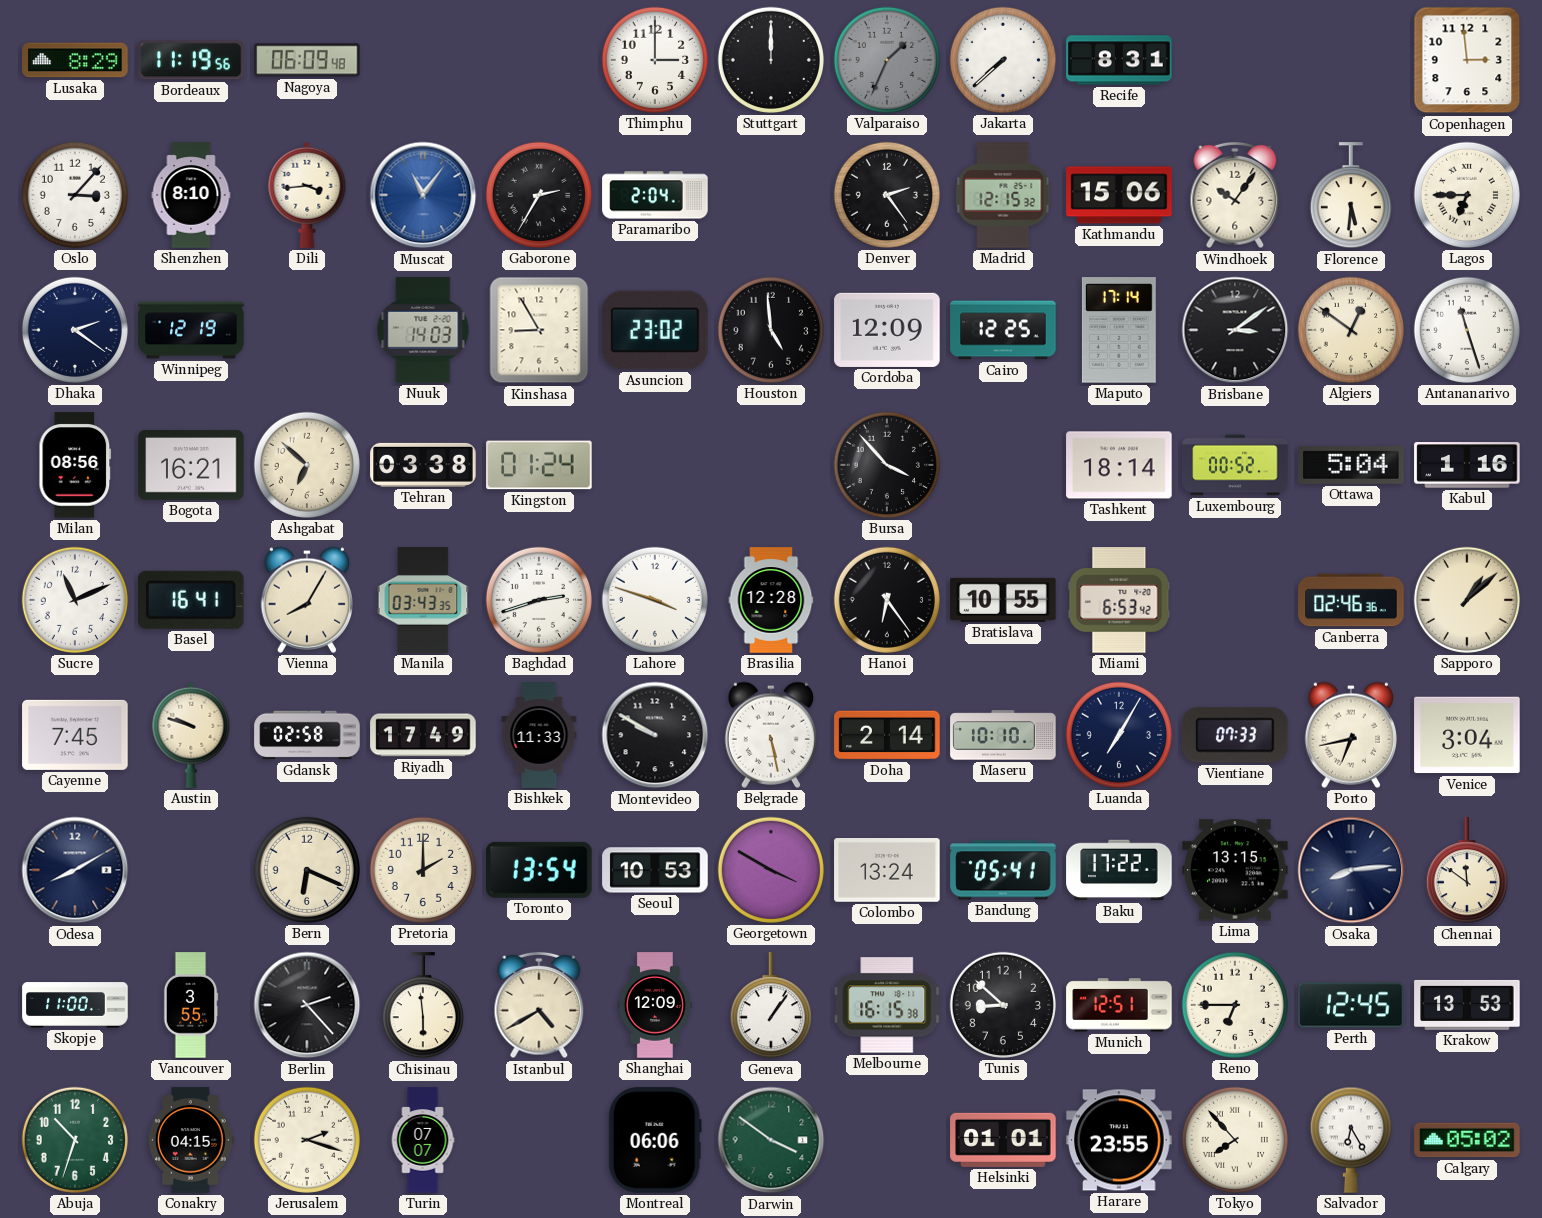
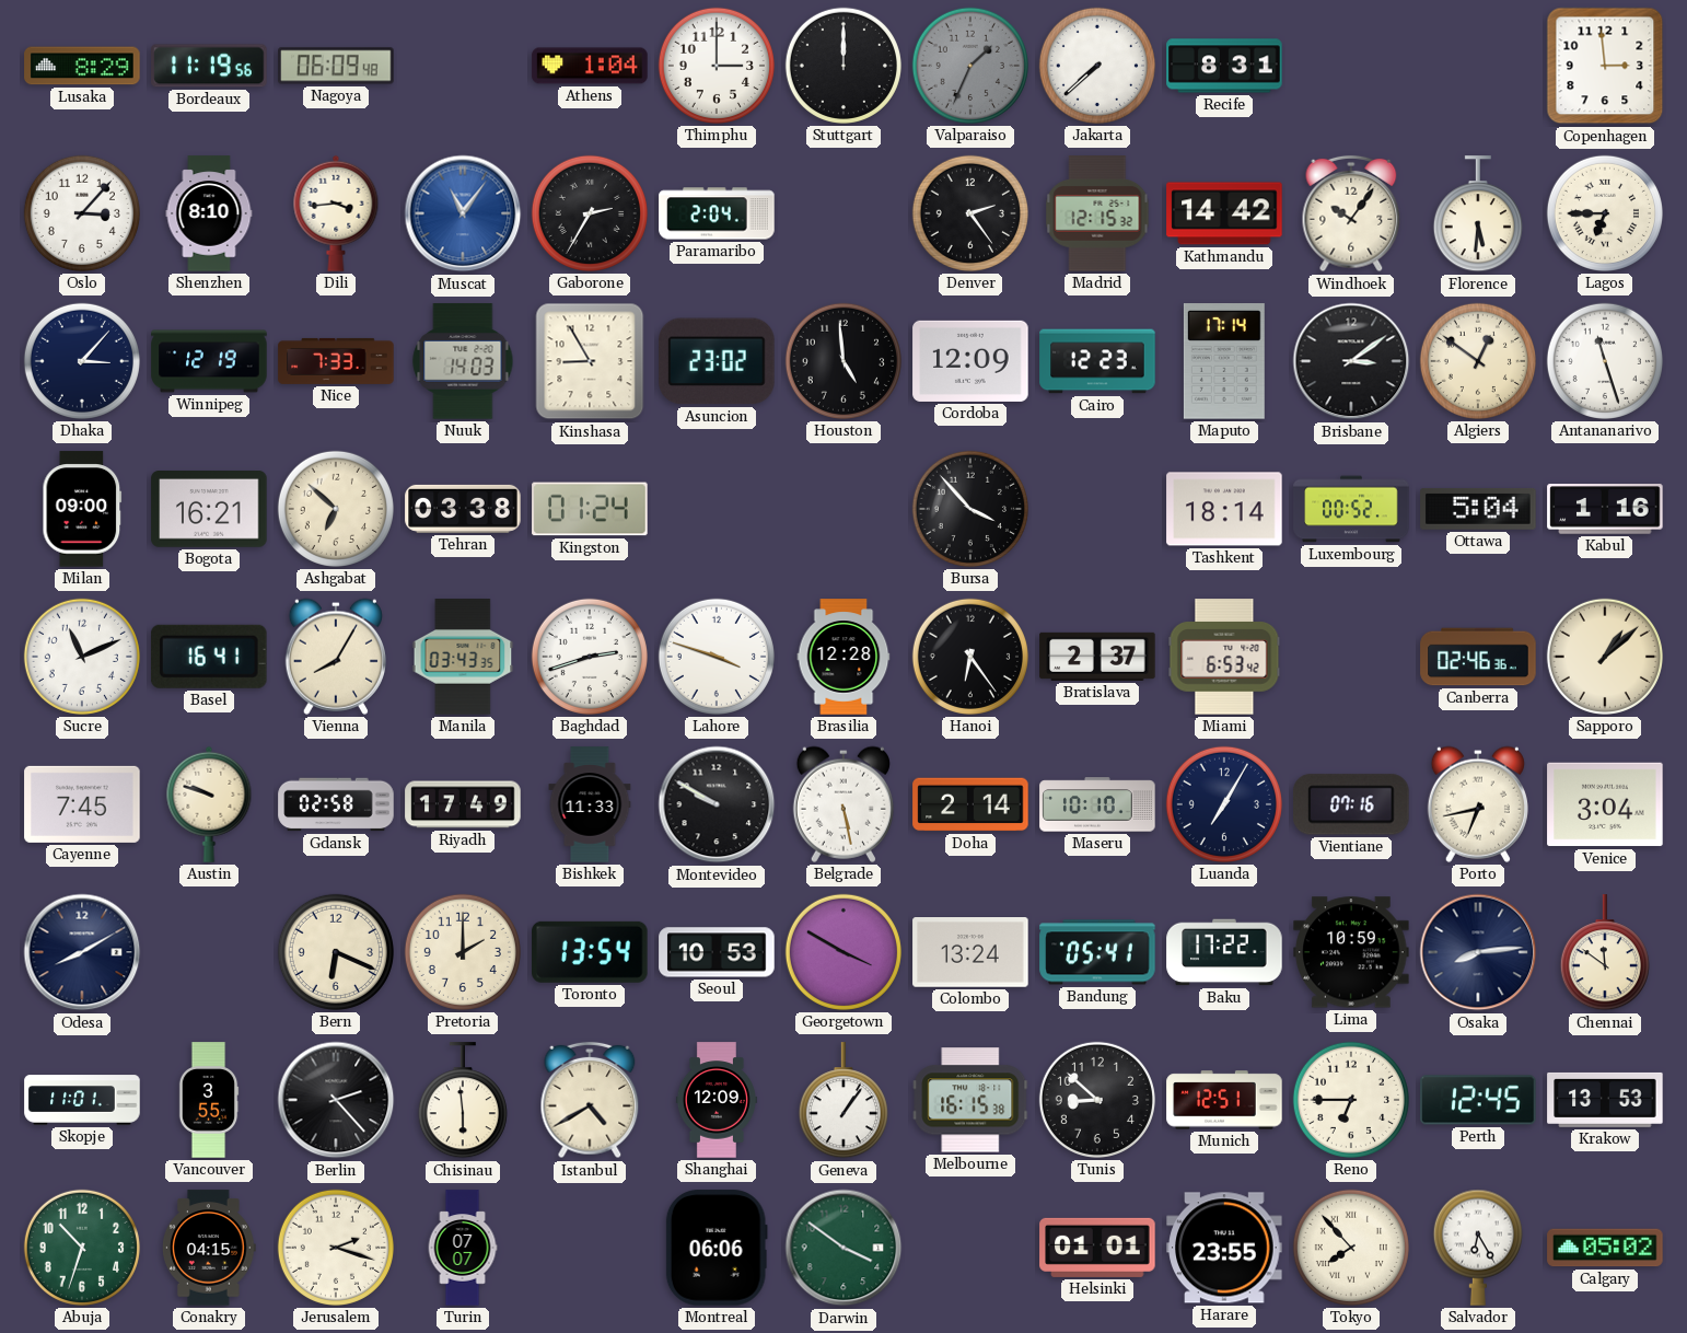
Athens: none -> 1:04 (590, 66)
Kathmandu: 15:06 -> 14:42 (1224, 213)
Dhaka: 2:21 -> 3:07 (82, 361)
Nice: none -> 7:33 (336, 361)
Cairo: 12:25 -> 12:23 (1097, 361)
Milan: 08:56 -> 09:00 (82, 509)
Bratislava: 10:55 -> 2:37 (1097, 657)
Vientiane: 07:33 -> 07:16 (1351, 804)
Lima: 13:15 -> 10:59 (1351, 952)
Skopje: 11:00 -> 11:01 (82, 1100)
